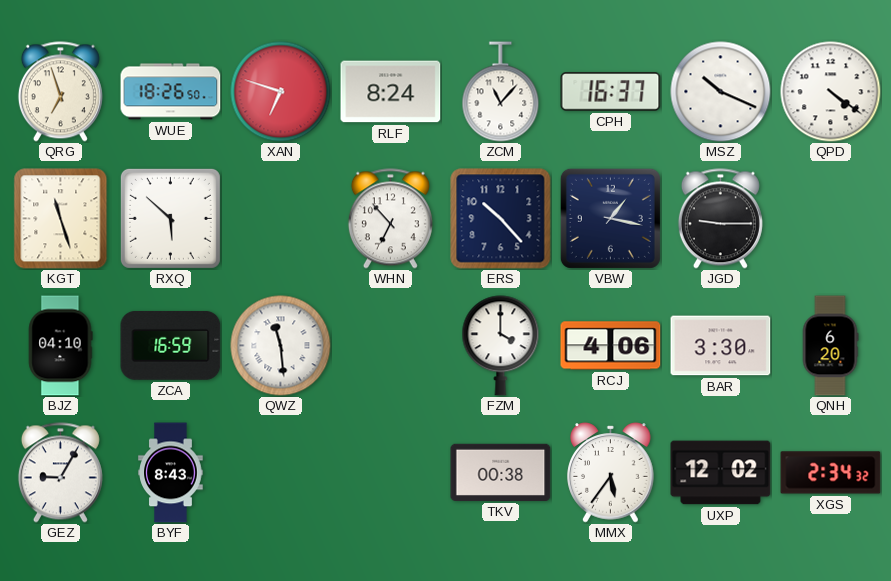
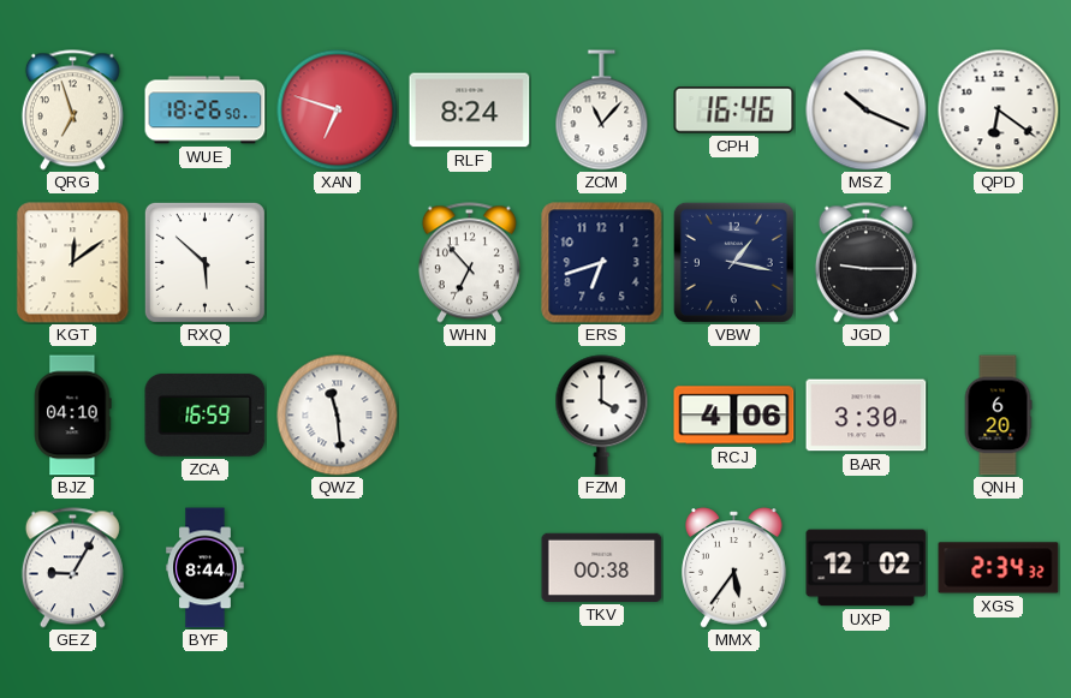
CPH: 16:37 -> 16:46 (734, 111)
QPD: 4:21 -> 6:21 (999, 111)
KGT: 11:27 -> 12:09 (73, 263)
ERS: 10:23 -> 6:42 (602, 263)
BYF: 8:43 -> 8:44 (206, 568)
